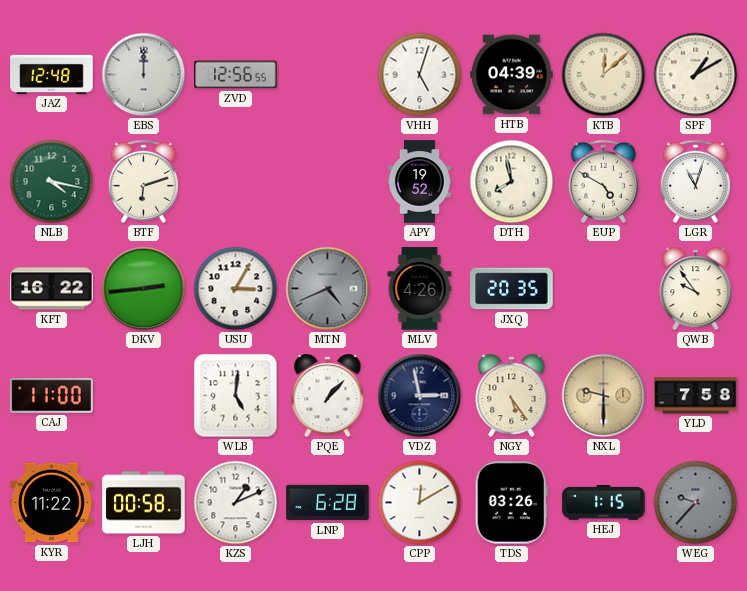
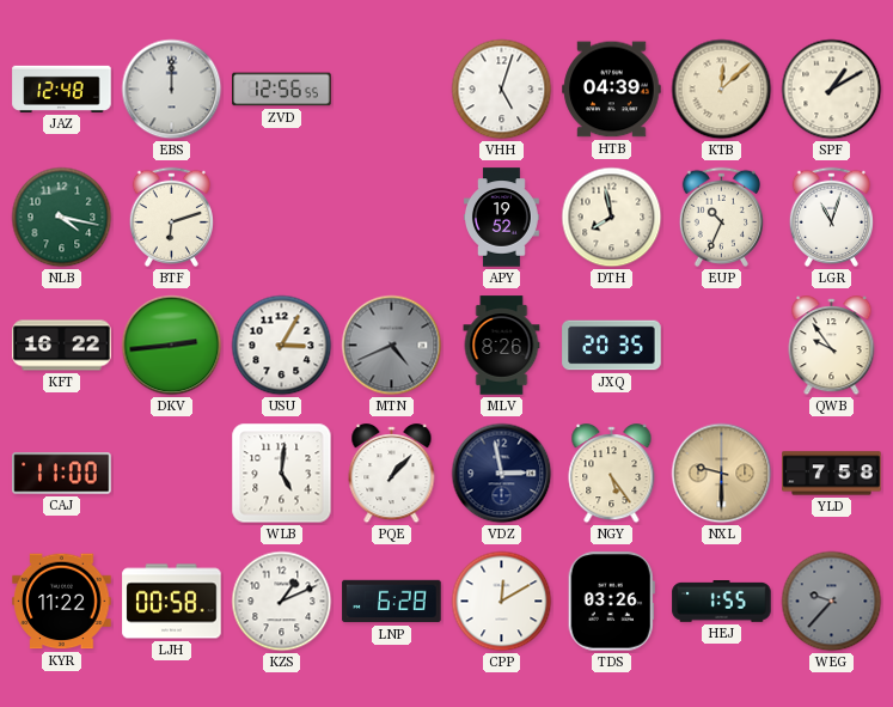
EUP: 4:50 -> 10:34 (721, 217)
MLV: 4:26 -> 8:26 (502, 346)
HEJ: 1:15 -> 1:55 (722, 602)
